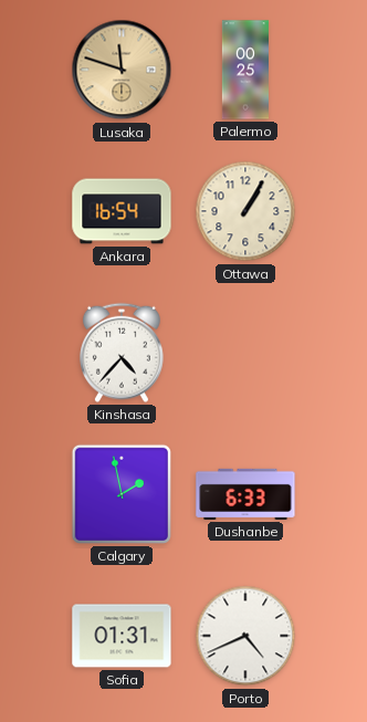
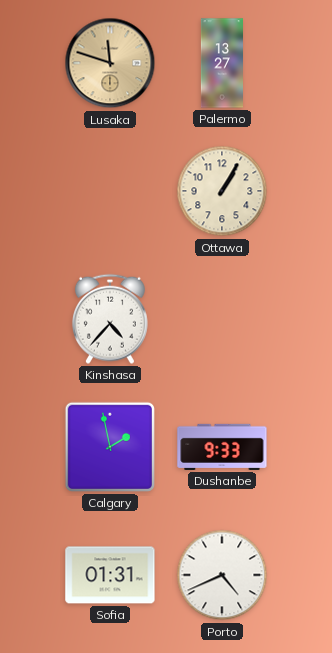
Palermo: 00:25 -> 13:27 (221, 63)
Ankara: 16:54 -> none (122, 211)
Dushanbe: 6:33 -> 9:33 (222, 447)
